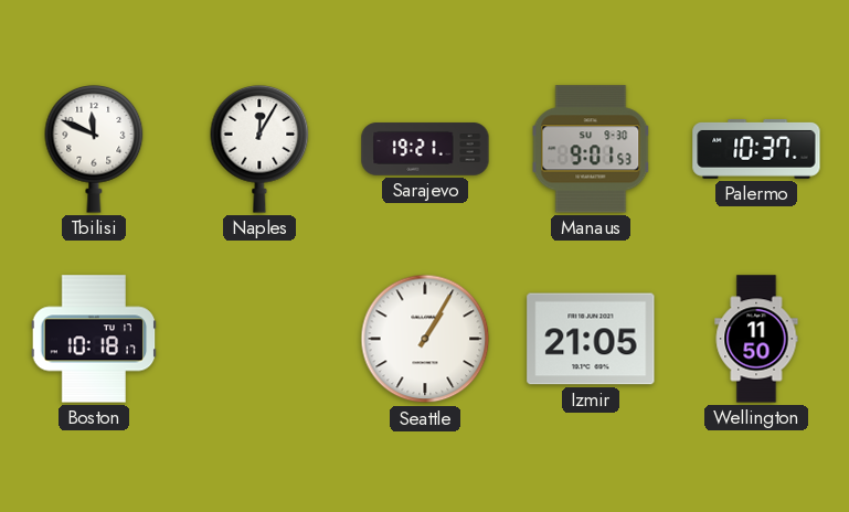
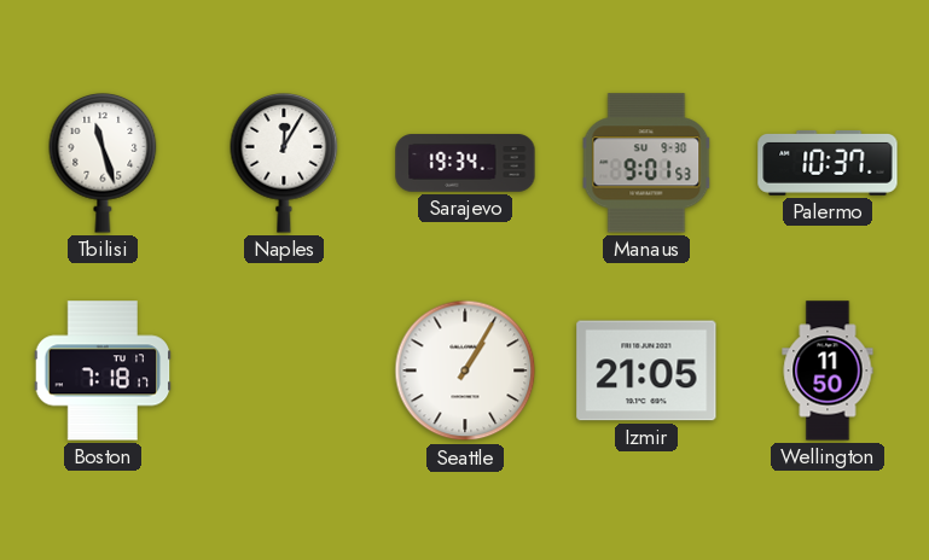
Tbilisi: 11:49 -> 11:27 (103, 164)
Sarajevo: 19:21 -> 19:34 (465, 163)
Boston: 10:18 -> 7:18 (103, 371)
